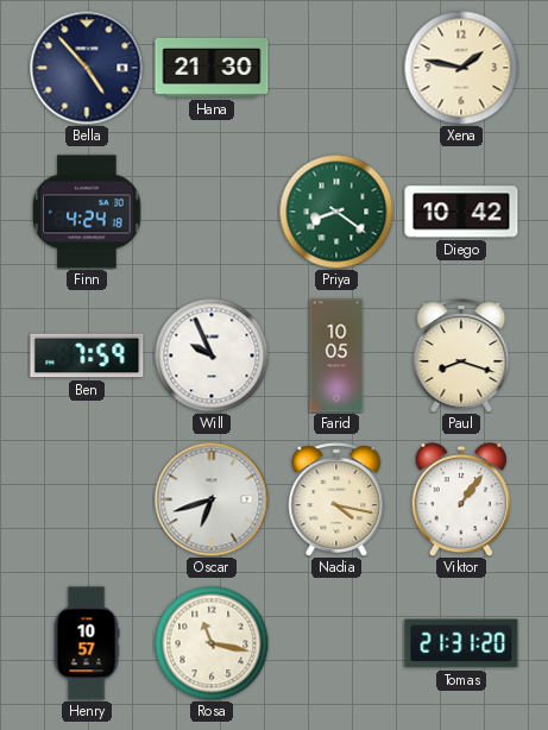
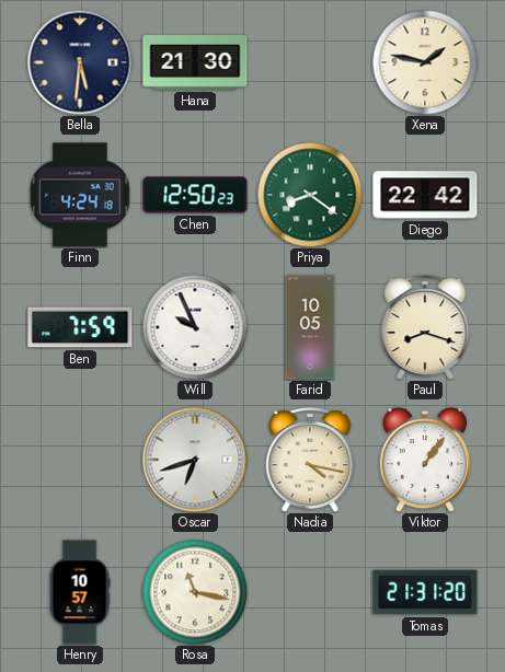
Bella: 4:53 -> 5:31 (80, 62)
Chen: none -> 12:50 (195, 195)
Diego: 10:42 -> 22:42 (425, 195)
